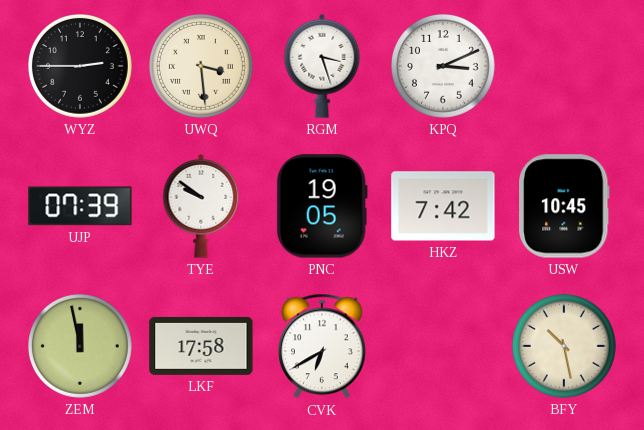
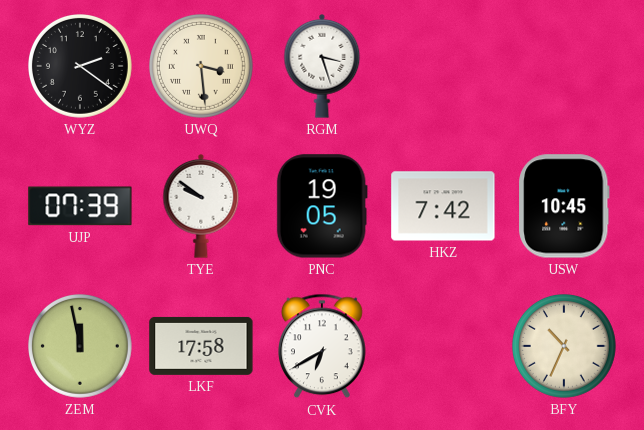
WYZ: 2:45 -> 2:21 (81, 67)
KPQ: 3:11 -> none (444, 67)
BFY: 10:28 -> 10:34 (565, 347)
